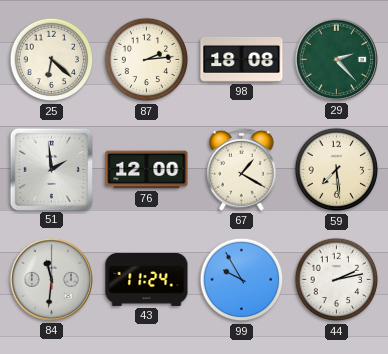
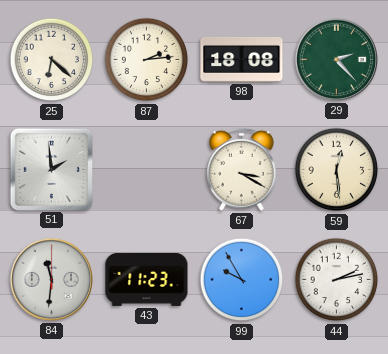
76: 12:00 -> none (147, 170)
67: 1:20 -> 3:20 (242, 170)
59: 7:29 -> 12:29 (337, 170)
43: 11:24 -> 11:23 (147, 279)
